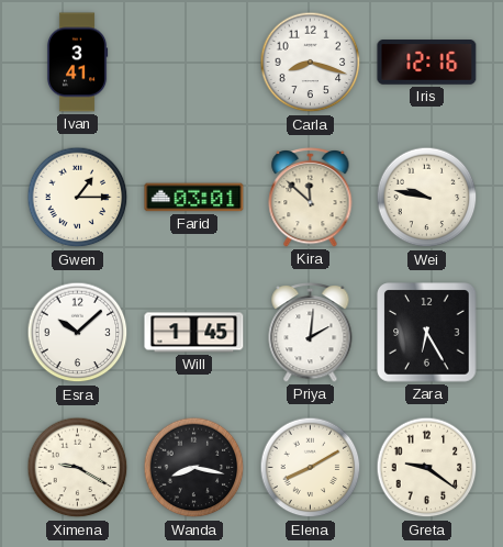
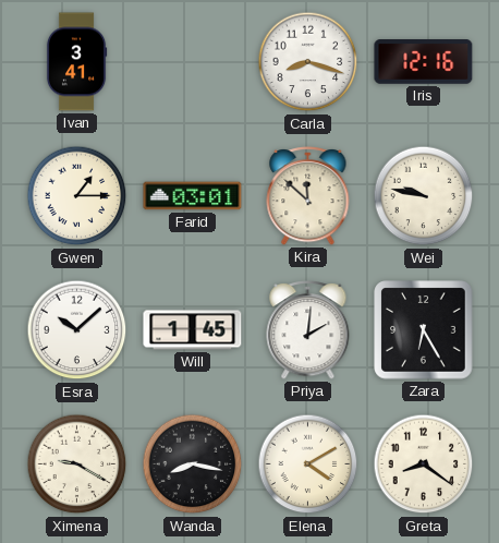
Elena: 8:10 -> 4:10 (308, 464)
Greta: 9:21 -> 8:21 (424, 464)
